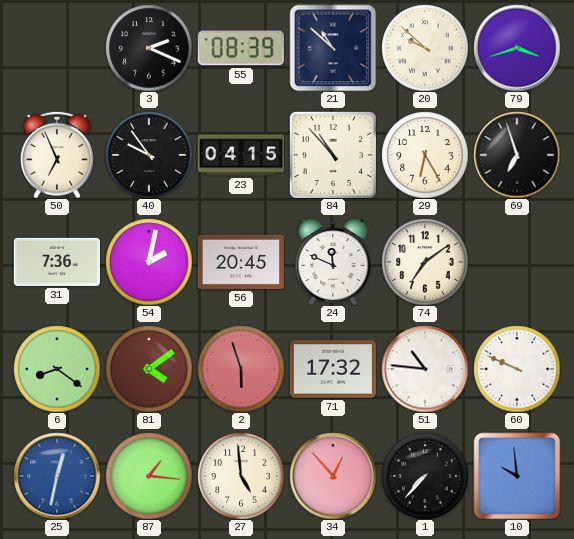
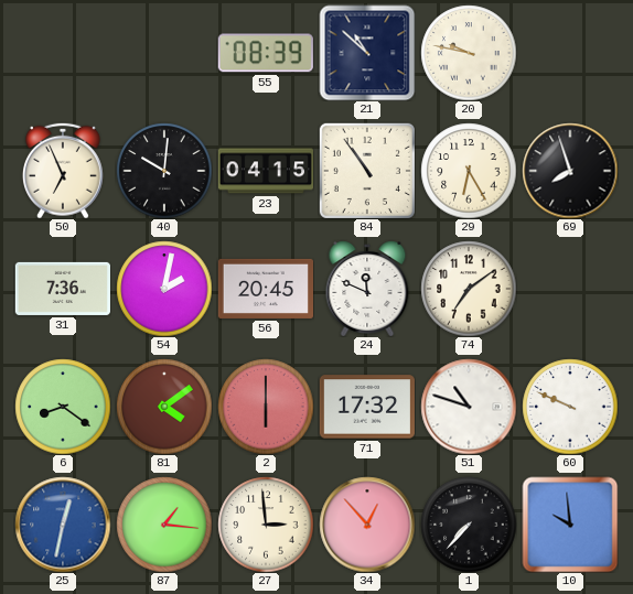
3: 2:19 -> none (149, 48)
20: 9:52 -> 9:47 (469, 53)
79: 3:42 -> none (517, 48)
40: 9:54 -> 10:01 (164, 171)
84: 10:53 -> 10:54 (367, 171)
69: 6:57 -> 7:57 (570, 171)
2: 5:57 -> 6:00 (266, 407)
51: 10:46 -> 10:48 (469, 407)
27: 4:59 -> 2:59 (266, 525)
